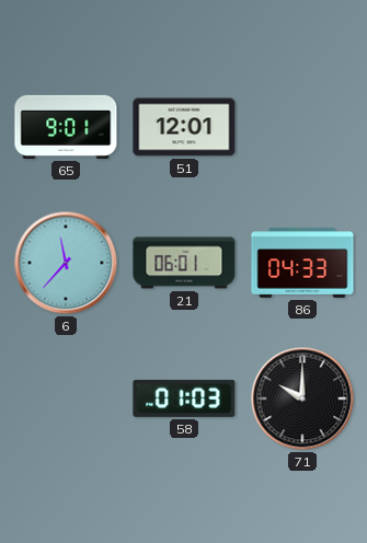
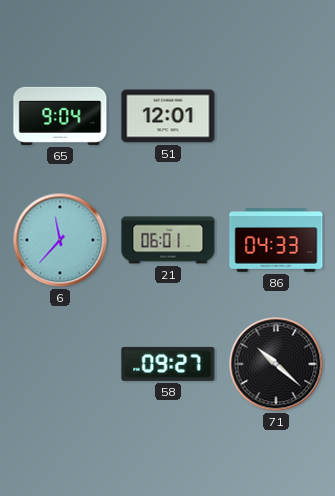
65: 9:01 -> 9:04 (60, 116)
58: 01:03 -> 09:27 (168, 364)
71: 10:00 -> 10:22 (276, 364)
